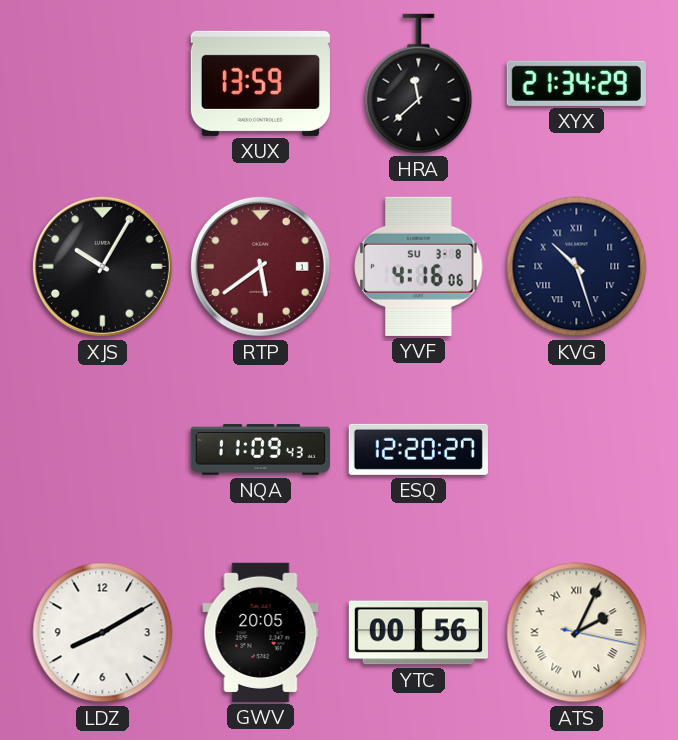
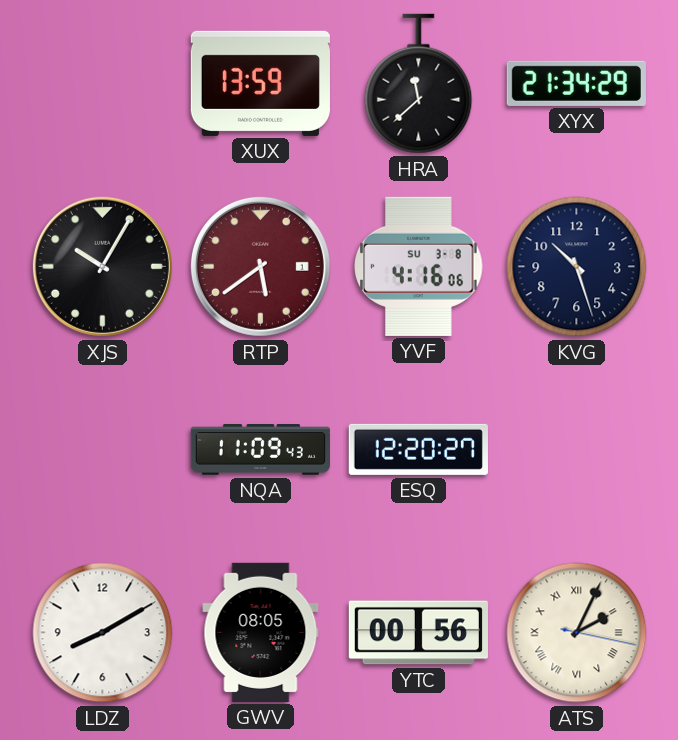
KVG numerals: Roman -> Arabic (577, 267)
GWV: 20:05 -> 08:05 (261, 632)
